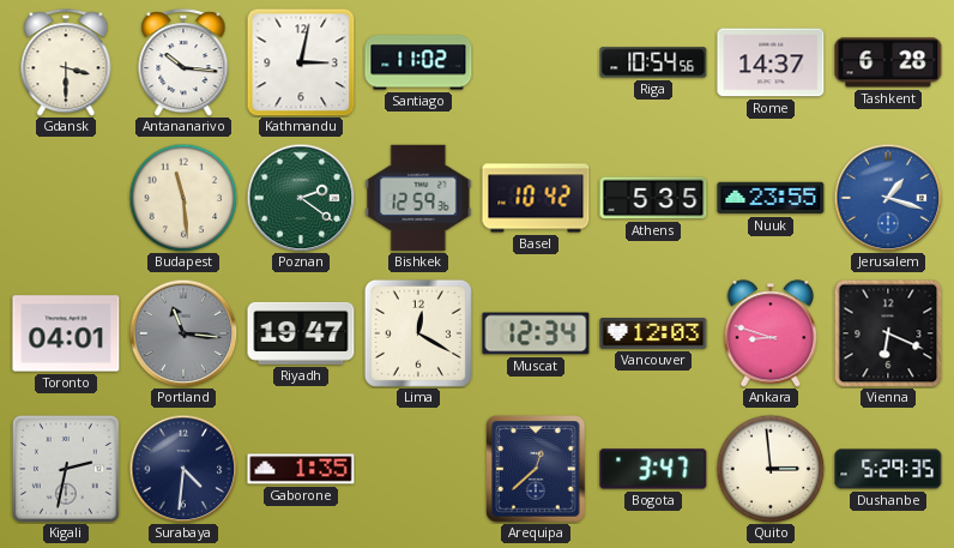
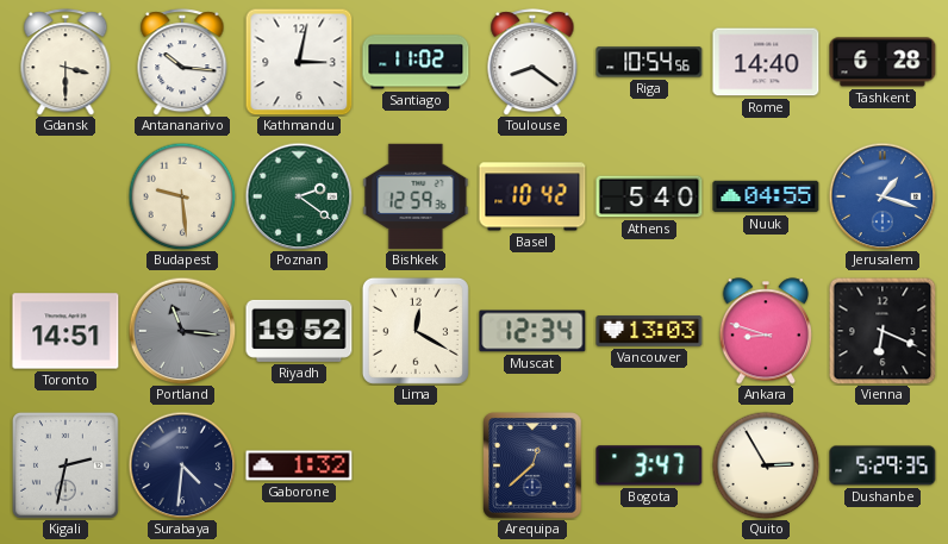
Toulouse: none -> 8:21 (532, 62)
Rome: 14:37 -> 14:40 (766, 62)
Budapest: 11:29 -> 9:29 (182, 196)
Athens: 5:35 -> 5:40 (649, 196)
Nuuk: 23:55 -> 04:55 (766, 196)
Toronto: 04:01 -> 14:51 (66, 331)
Riyadh: 19:47 -> 19:52 (299, 331)
Vancouver: 12:03 -> 13:03 (649, 331)
Gaborone: 1:35 -> 1:32 (299, 465)
Quito: 2:59 -> 2:55 (766, 465)
